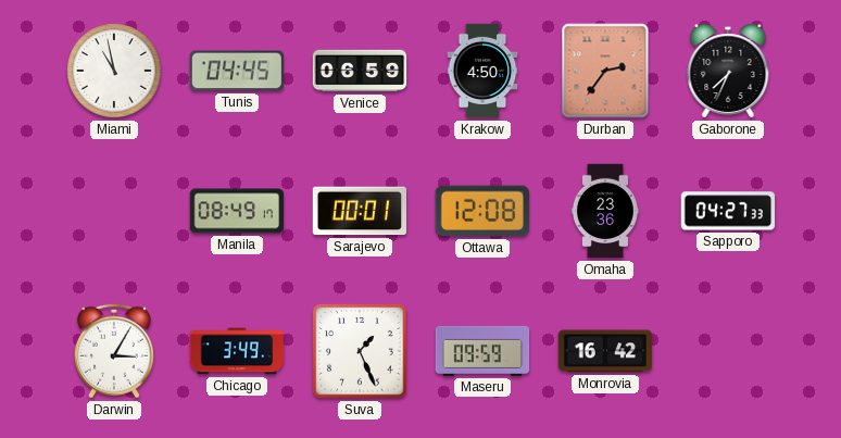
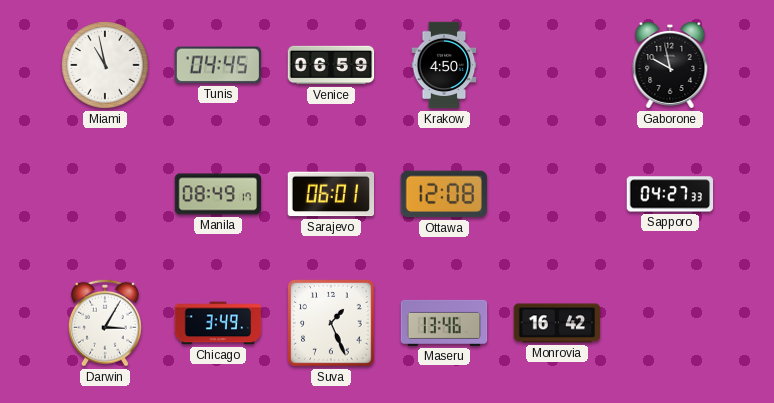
Durban: 2:36 -> none (605, 71)
Gaborone: 7:34 -> 9:58 (670, 66)
Sarajevo: 00:01 -> 06:01 (330, 194)
Omaha: 23:36 -> none (605, 211)
Maseru: 09:59 -> 13:46 (444, 323)
